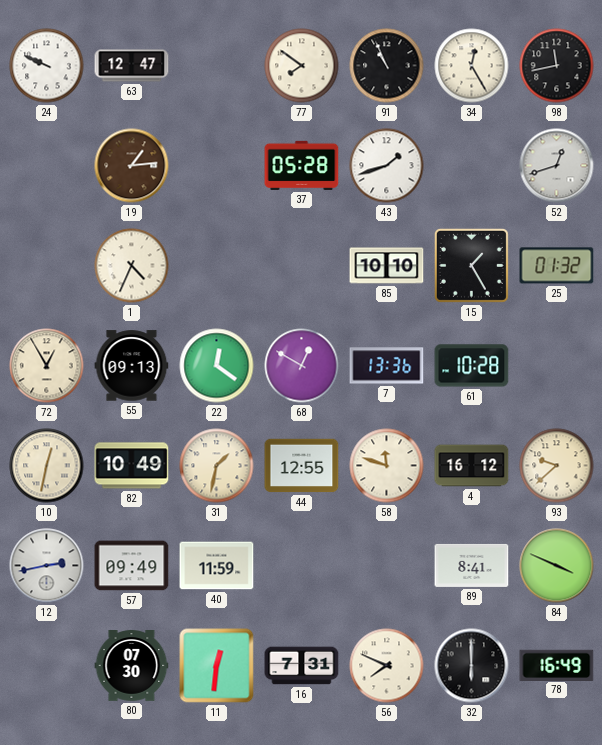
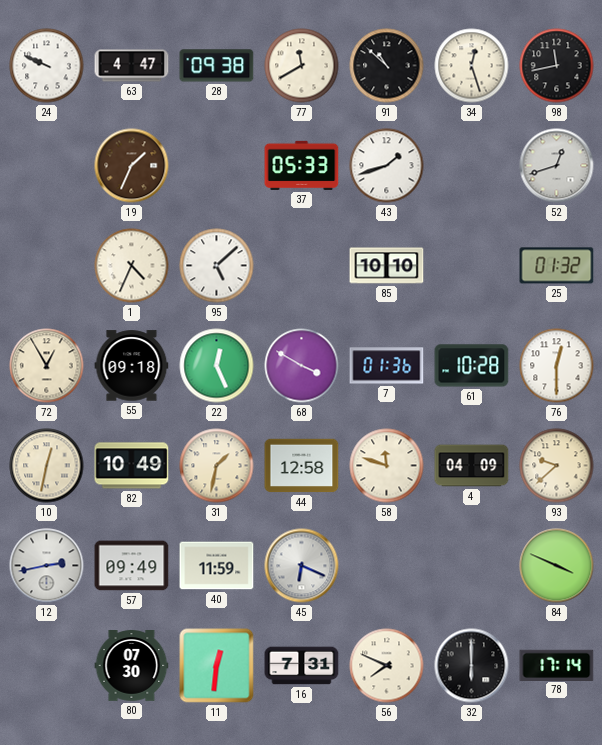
63: 12:47 -> 4:47 (132, 66)
28: none -> 09:38 (217, 66)
77: 7:51 -> 11:40 (302, 66)
91: 10:56 -> 10:52 (387, 66)
34: 12:25 -> 12:27 (472, 66)
19: 1:14 -> 1:34 (132, 166)
37: 05:28 -> 05:33 (302, 165)
95: none -> 5:08 (217, 266)
15: 1:25 -> none (471, 265)
55: 09:13 -> 09:18 (132, 366)
22: 12:21 -> 12:26 (217, 366)
68: 12:50 -> 3:50 (302, 366)
7: 13:36 -> 01:36 (387, 366)
76: none -> 12:30 (557, 366)
44: 12:55 -> 12:58 (302, 466)
4: 16:12 -> 04:09 (472, 466)
45: none -> 6:19 (302, 566)
89: 8:41 -> none (472, 565)
78: 16:49 -> 17:14 (557, 665)
